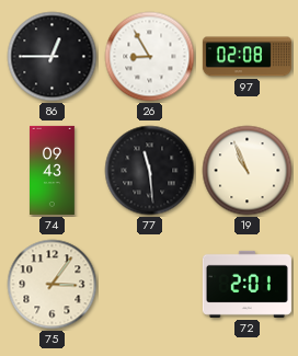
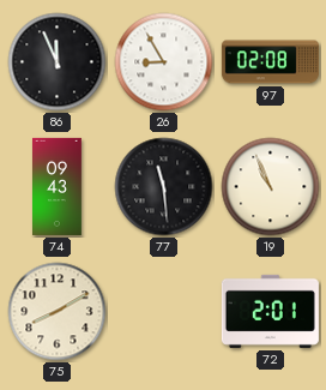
86: 12:45 -> 11:56 (58, 62)
75: 3:06 -> 8:10 (58, 312)
